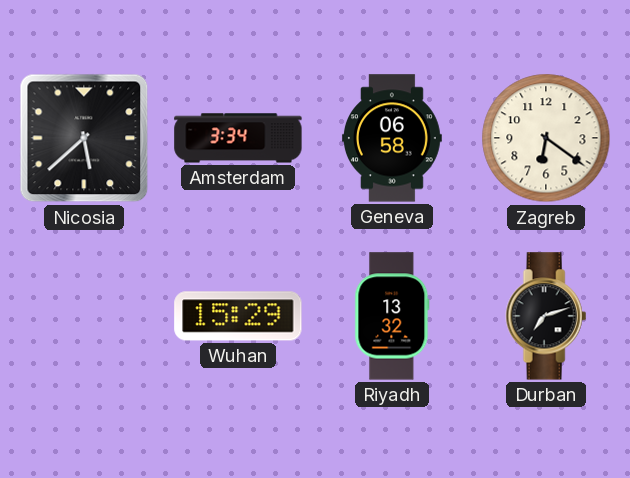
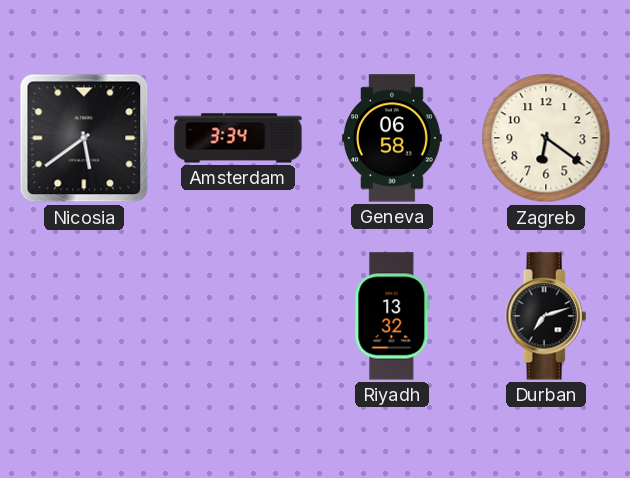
Nicosia: 5:38 -> 5:39 (84, 138)
Wuhan: 15:29 -> none (238, 316)
